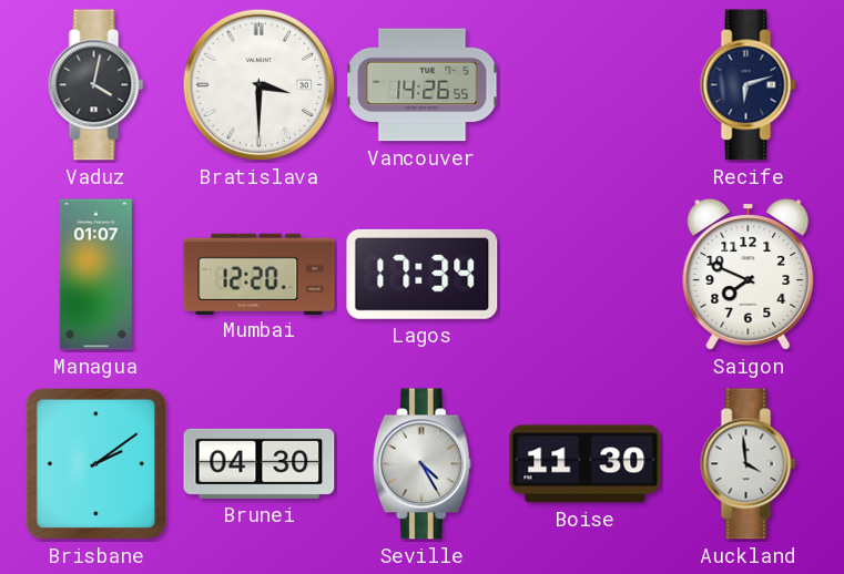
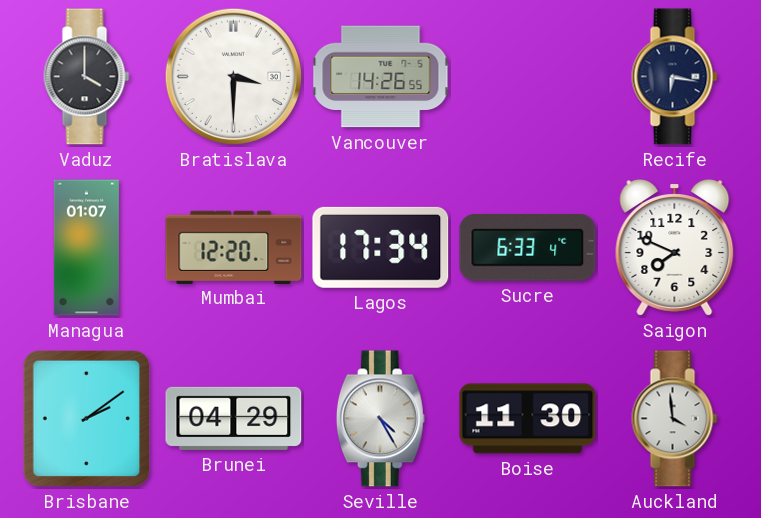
Vaduz: 4:02 -> 4:00 (87, 77)
Recife: 6:12 -> 6:17 (675, 77)
Sucre: none -> 6:33 (528, 247)
Brunei: 04:30 -> 04:29 (234, 418)
